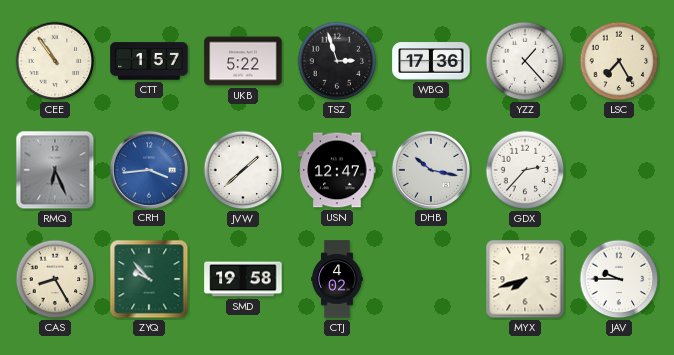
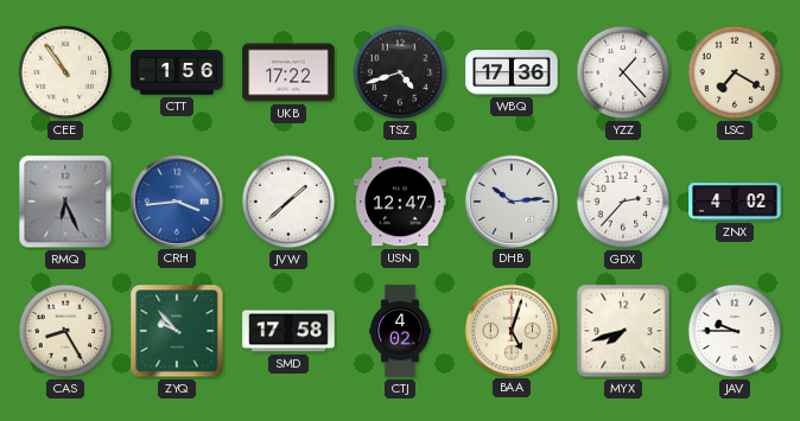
CTT: 1:57 -> 1:56 (177, 72)
UKB: 5:22 -> 17:22 (288, 72)
TSZ: 2:57 -> 4:42 (400, 72)
LSC: 7:25 -> 7:20 (735, 72)
DHB: 10:17 -> 10:14 (510, 200)
ZNX: none -> 4:02 (735, 202)
SMD: 19:58 -> 17:58 (288, 331)
BAA: none -> 5:03 (510, 330)
